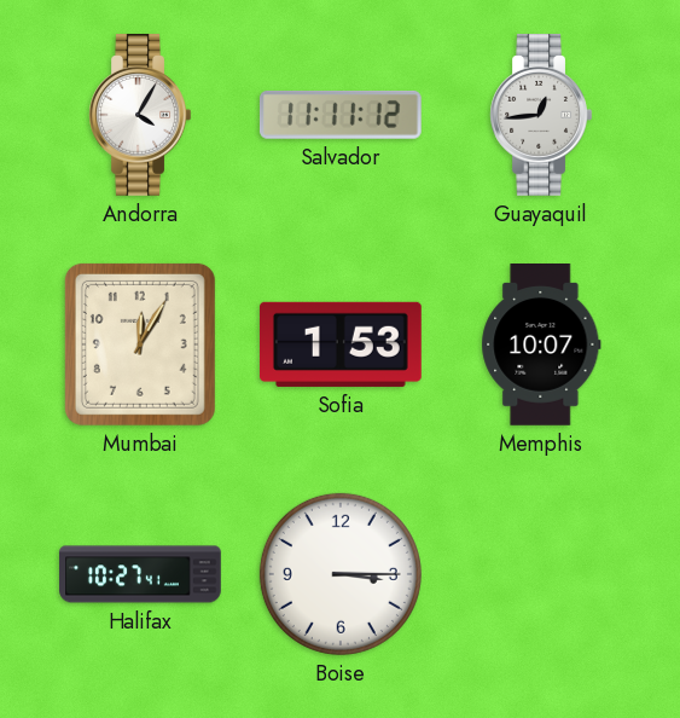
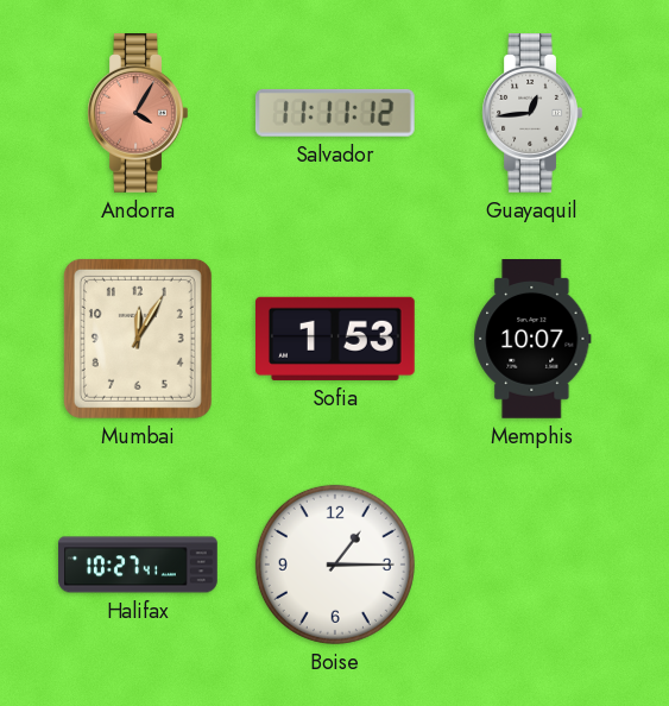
Andorra dial: white -> salmon (138, 114)
Boise: 3:15 -> 1:15 (335, 565)
